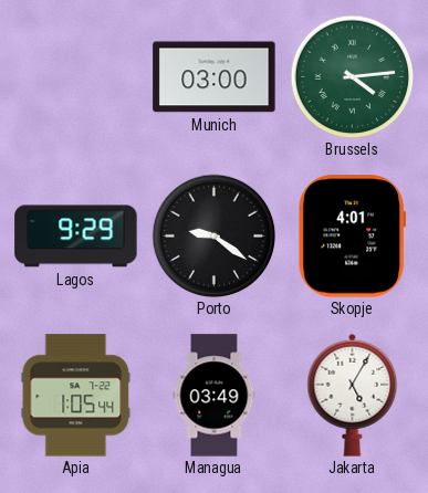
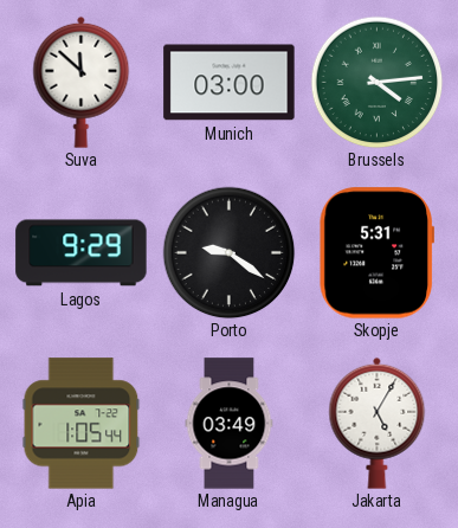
Suva: none -> 11:52 (82, 82)
Skopje: 4:01 -> 5:31 (376, 253)
